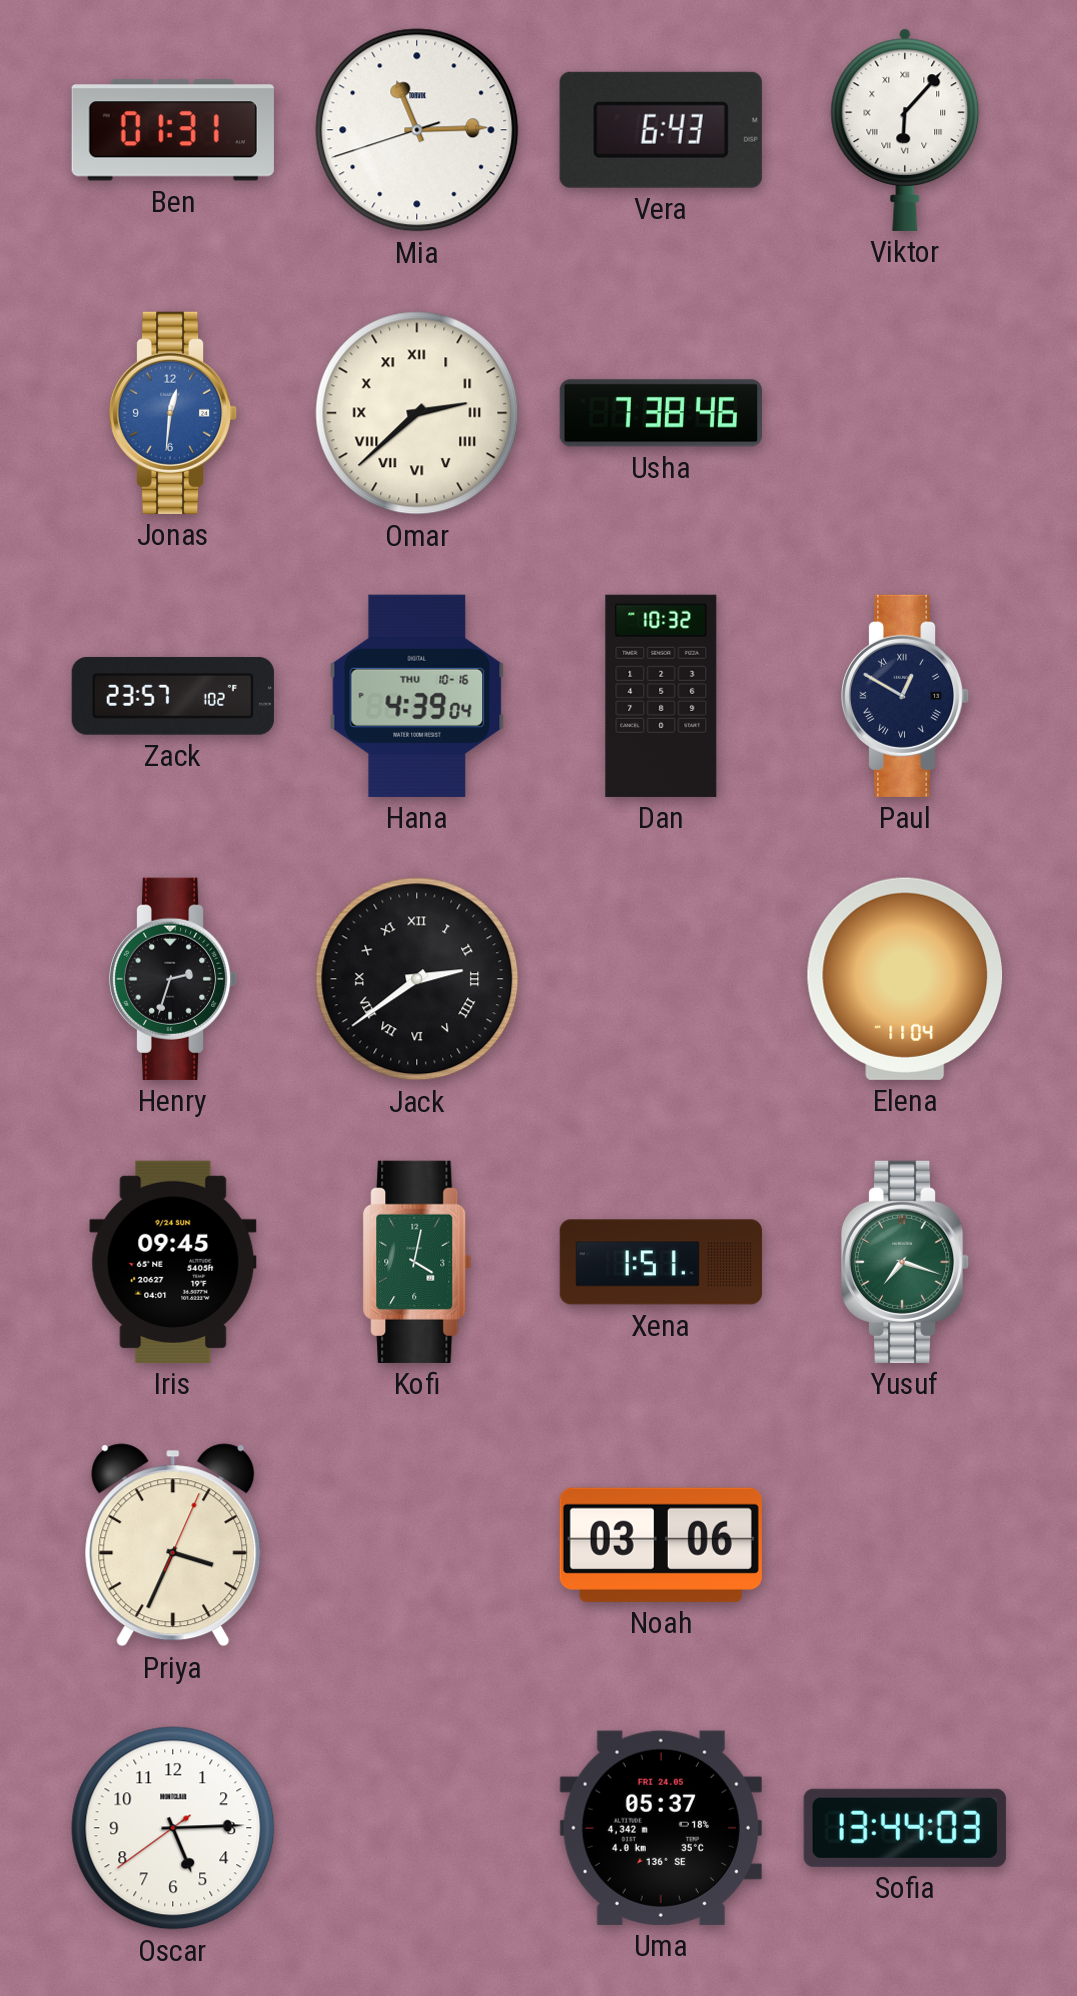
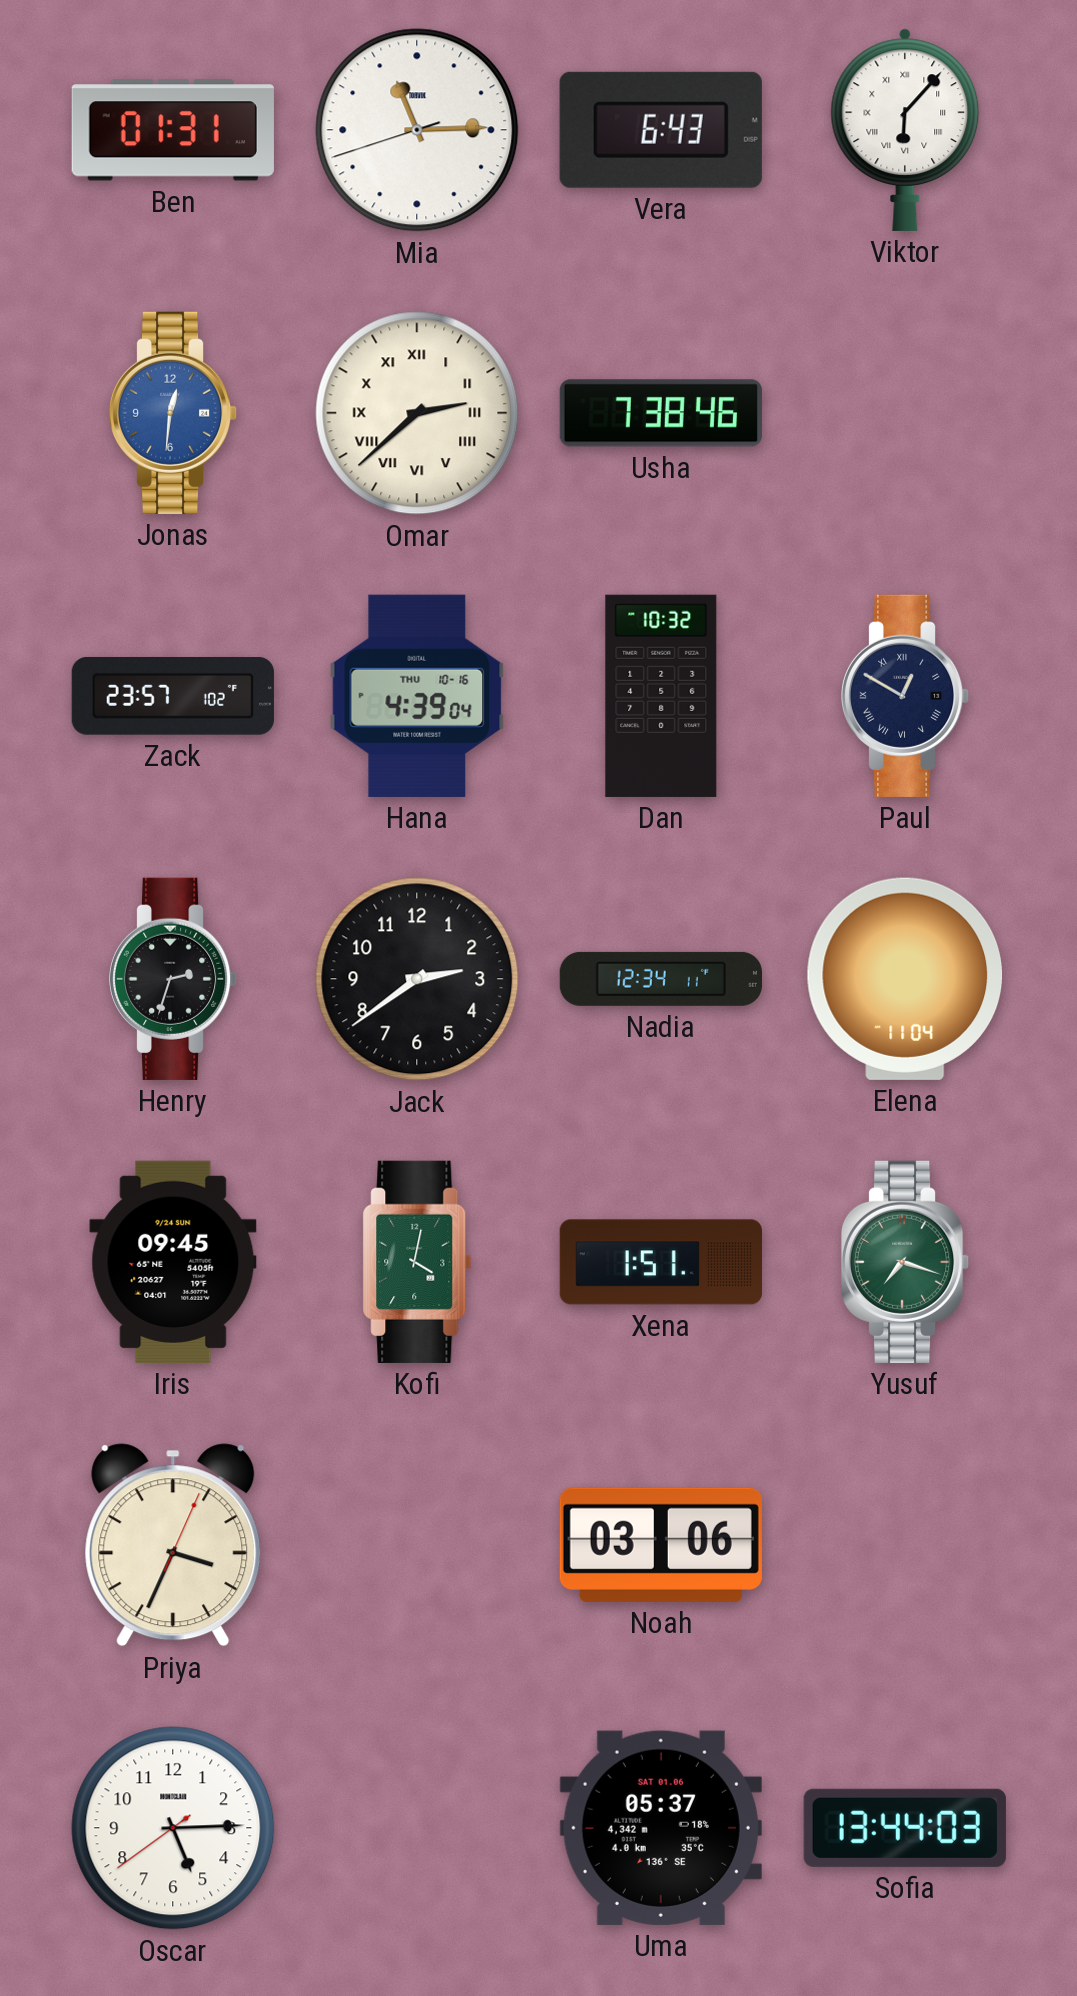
Jack numerals: Roman -> Arabic (417, 979)
Nadia: none -> 12:34 (661, 979)
Uma date: FRI 24.05 -> SAT 01.06 (661, 1828)
